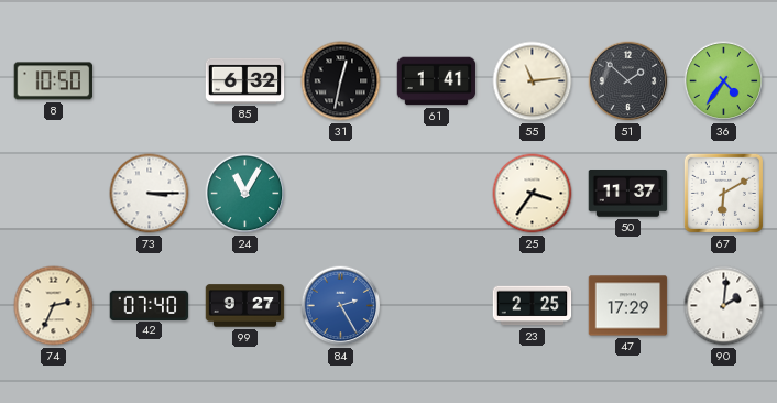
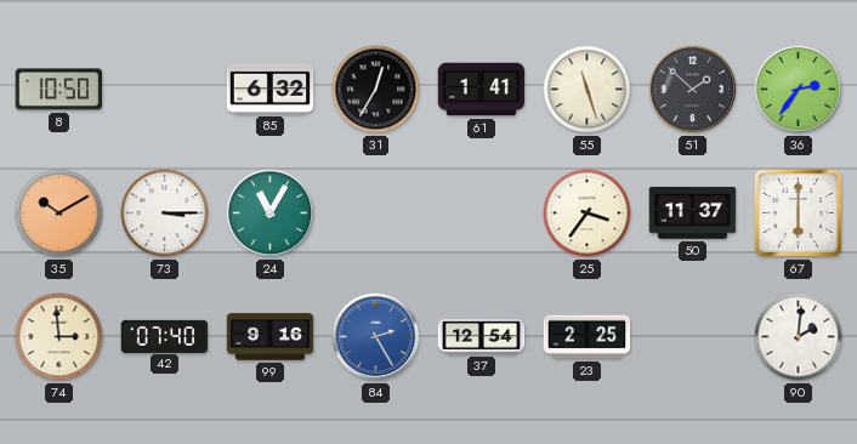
31: 12:32 -> 12:35 (376, 90)
55: 11:14 -> 11:27 (588, 90)
36: 4:36 -> 2:36 (799, 90)
35: none -> 10:10 (59, 214)
67: 6:10 -> 6:00 (798, 212)
74: 2:34 -> 2:59 (59, 337)
99: 9:27 -> 9:16 (271, 337)
37: none -> 12:54 (482, 337)
47: 17:29 -> none (628, 306)
